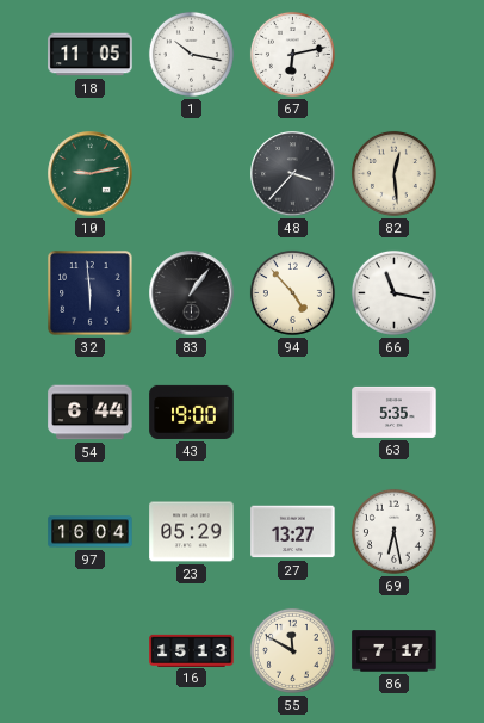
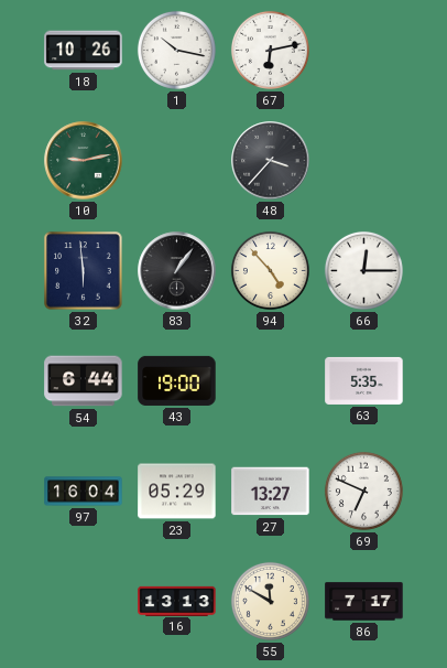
18: 11:05 -> 10:26 (84, 51)
82: 12:29 -> none (393, 173)
66: 11:17 -> 12:15 (363, 270)
69: 6:28 -> 6:49 (363, 491)
16: 15:13 -> 13:13 (177, 601)
